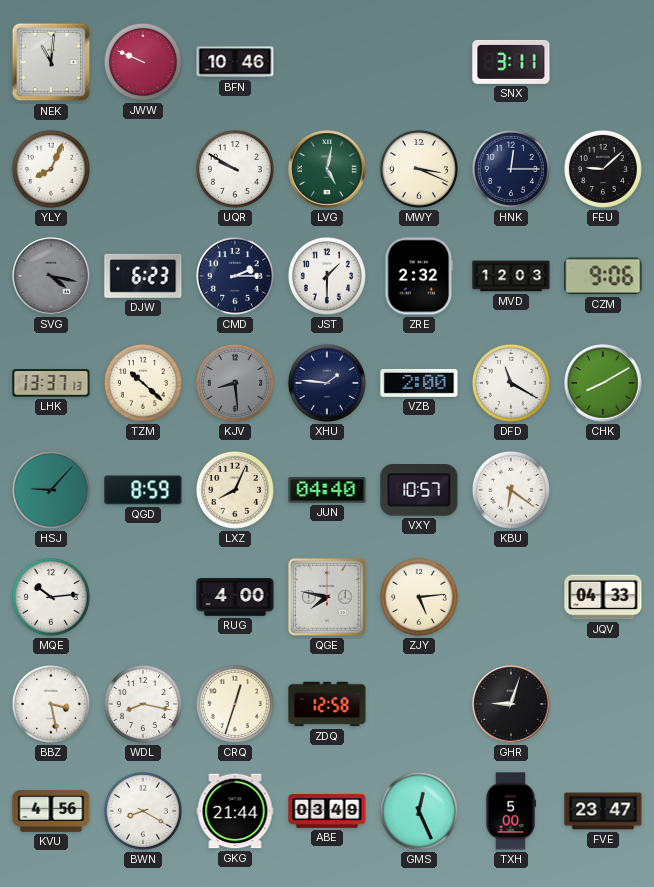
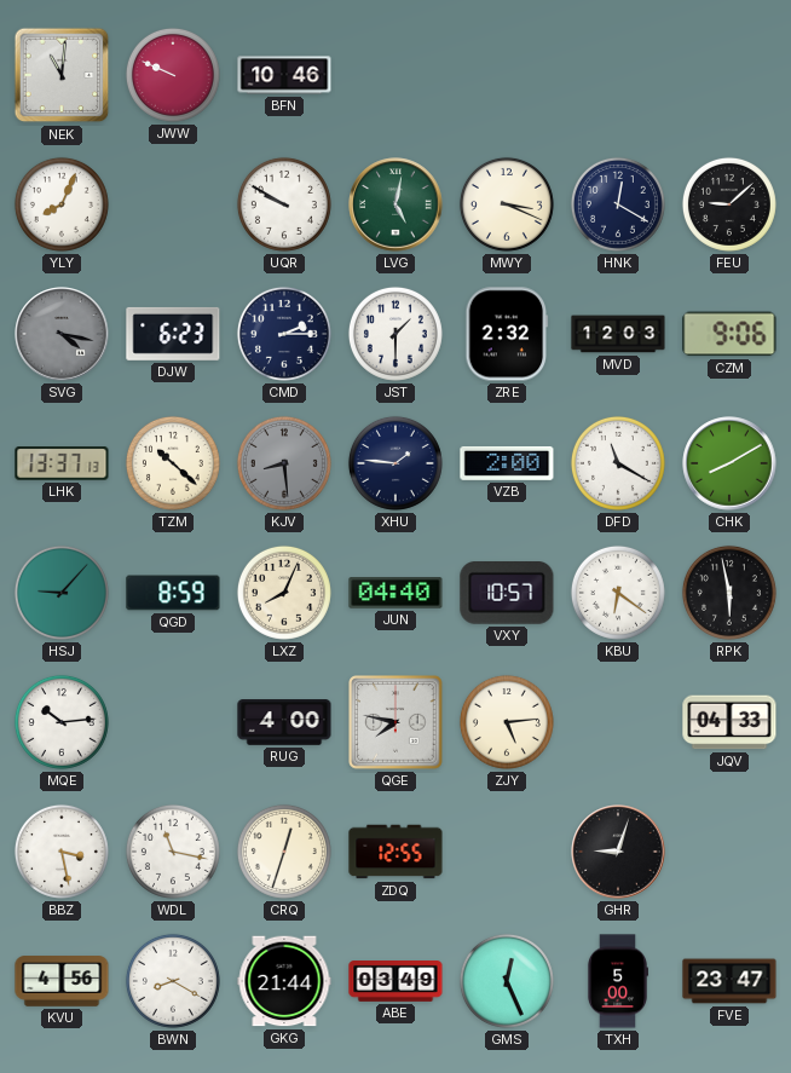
SNX: 3:11 -> none (511, 62)
HNK: 12:15 -> 12:20 (618, 204)
RPK: none -> 5:58 (729, 593)
WDL: 8:17 -> 11:17 (173, 852)
ZDQ: 12:58 -> 12:55 (395, 852)
